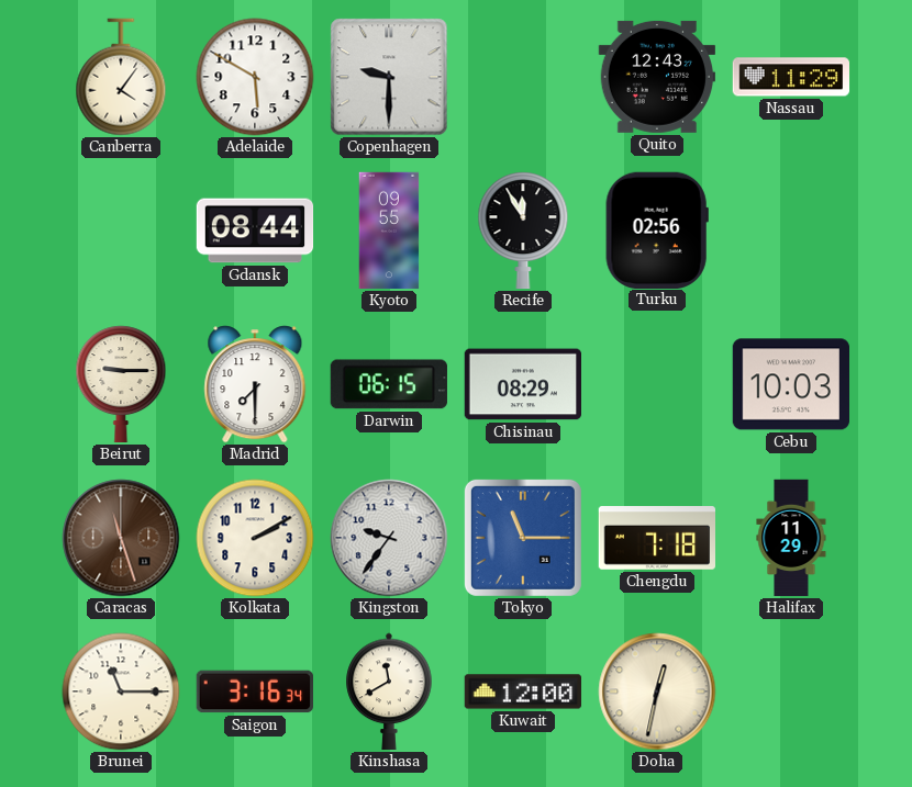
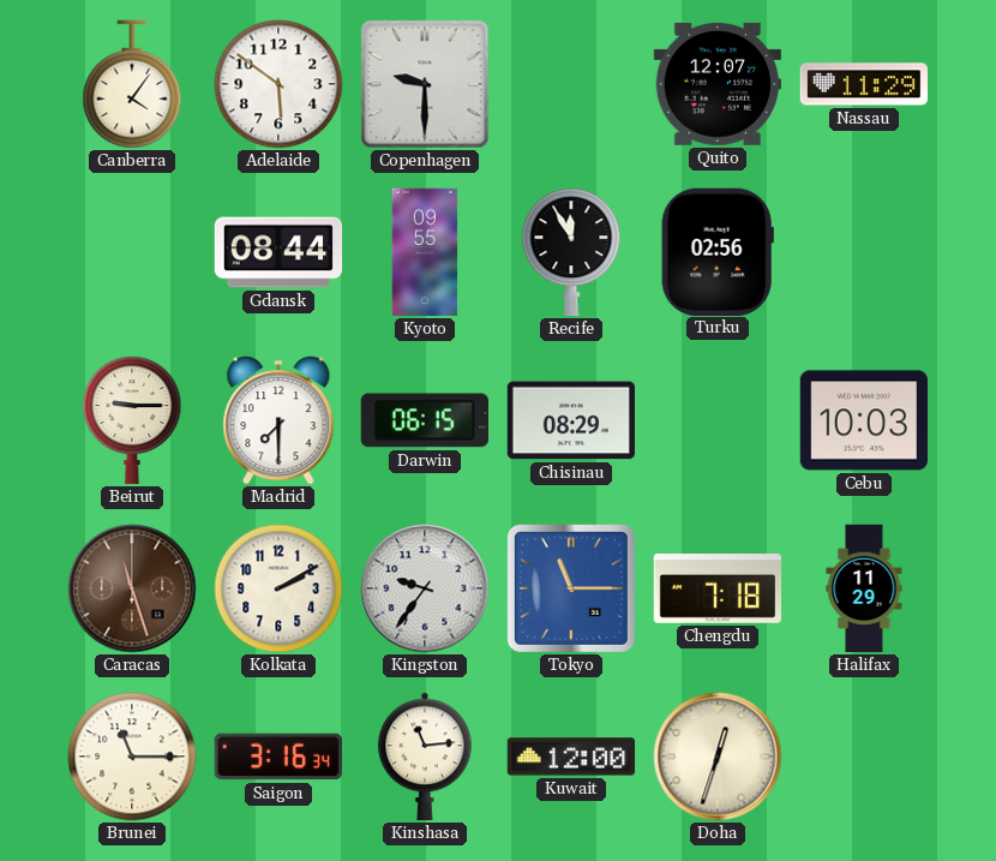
Adelaide: 5:50 -> 5:51 (278, 84)
Quito: 12:43 -> 12:07 (716, 84)
Kinshasa: 11:40 -> 11:14 (425, 757)
Doha: 12:32 -> 12:33 (718, 757)
